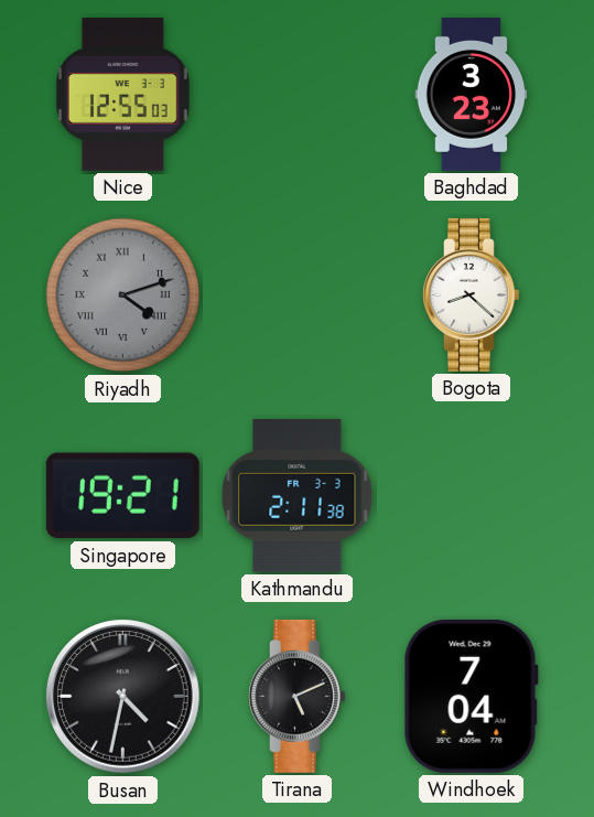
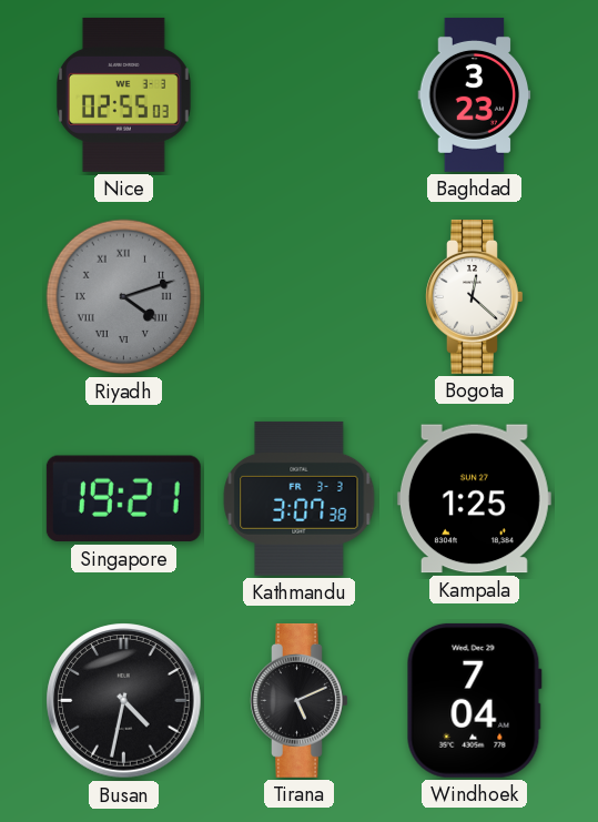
Nice: 12:55 -> 02:55 (123, 94)
Bogota: 8:22 -> 12:22 (475, 296)
Kathmandu: 2:11 -> 3:07 (300, 498)
Kampala: none -> 1:25 (474, 499)
